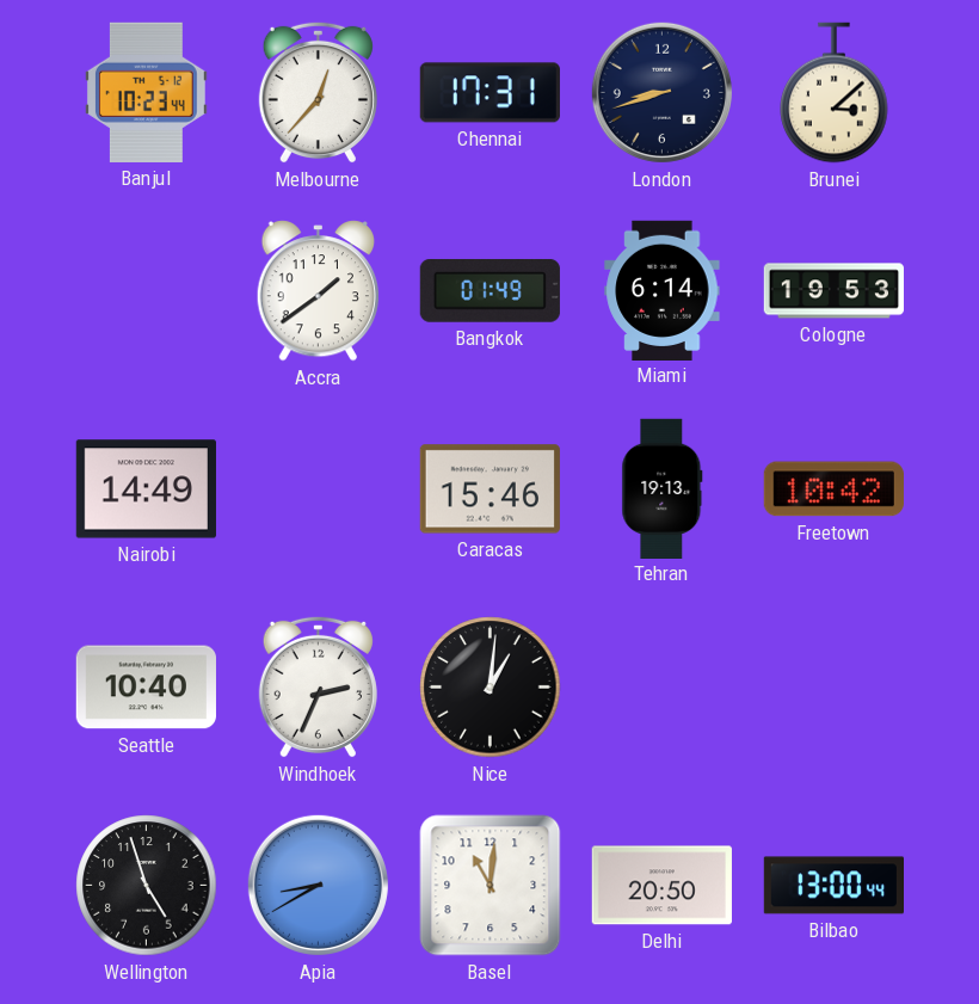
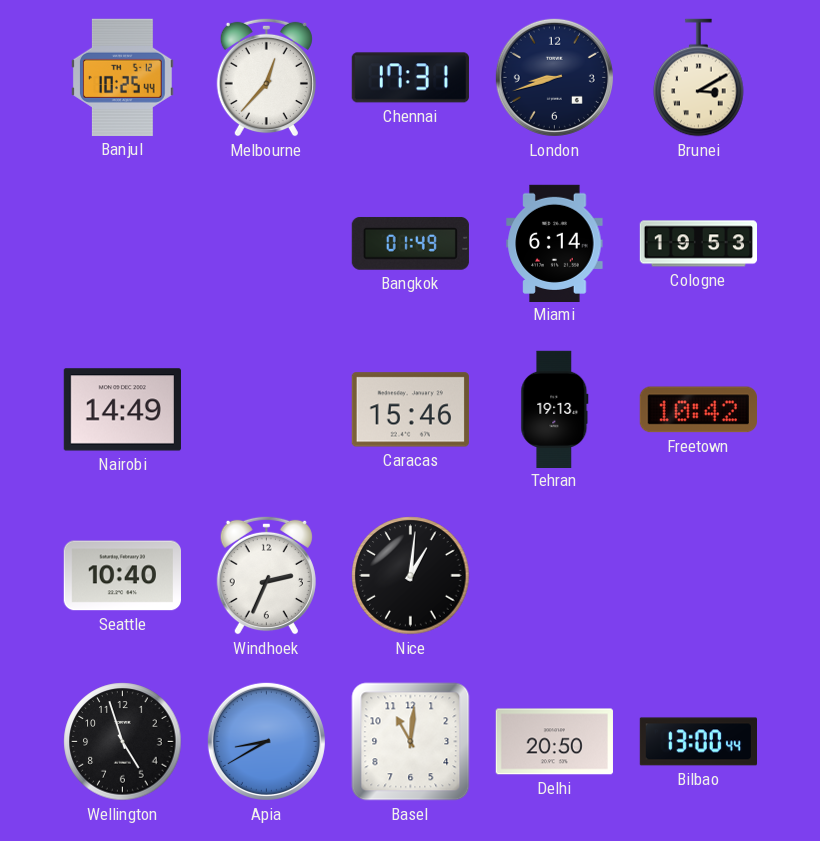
Banjul: 10:23 -> 10:25 (122, 77)
Brunei: 3:08 -> 3:10 (699, 78)
Accra: 1:39 -> none (318, 291)
